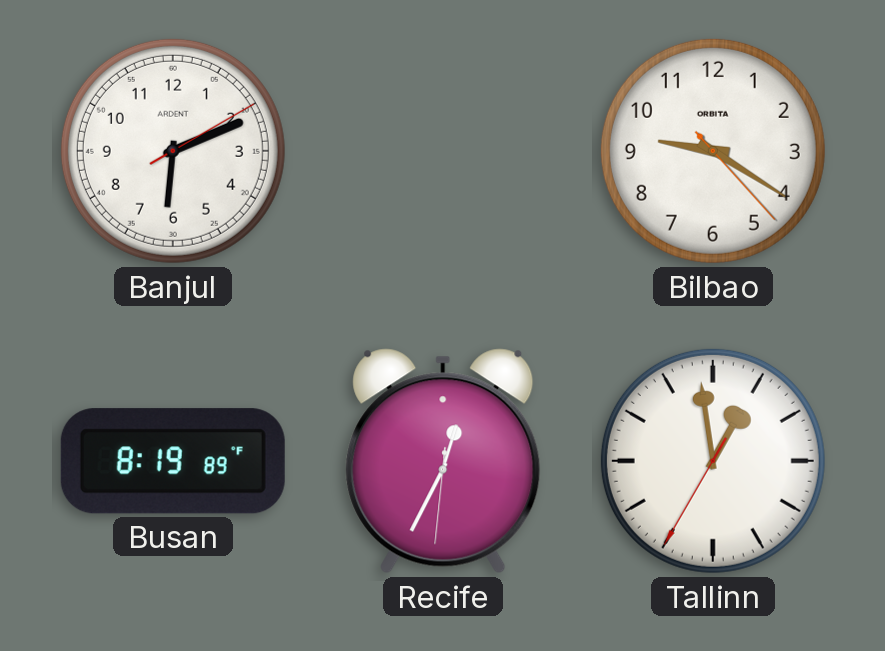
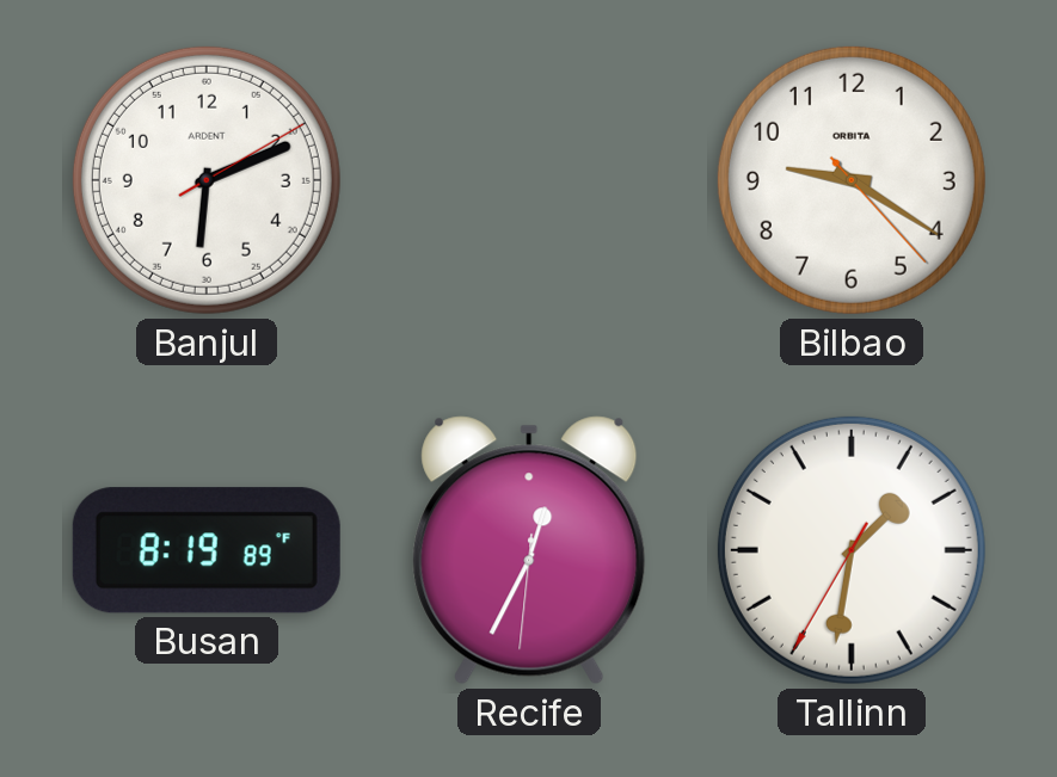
Tallinn: 12:58 -> 1:31 (852, 550)
